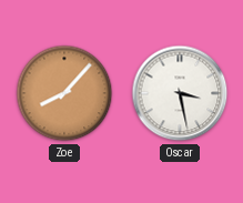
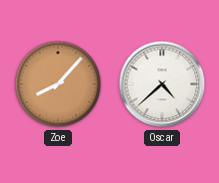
Oscar: 3:28 -> 4:38 (162, 84)
